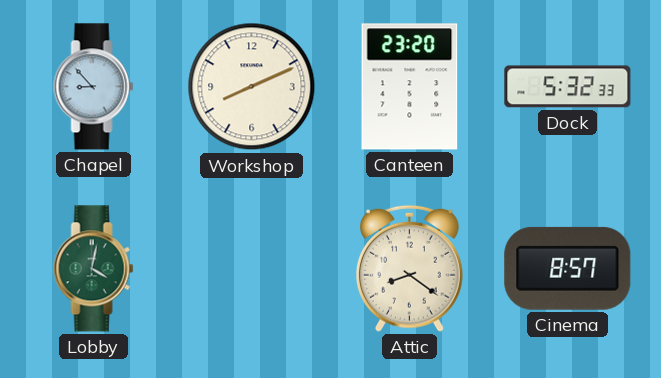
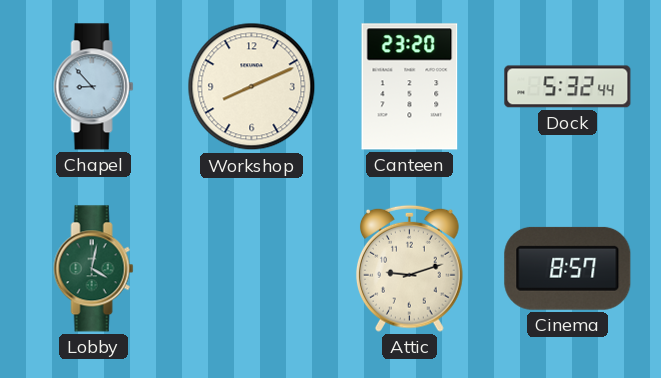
Dock: 5:32:33 -> 5:32:44 (568, 87)
Attic: 8:21 -> 9:12 (409, 268)
